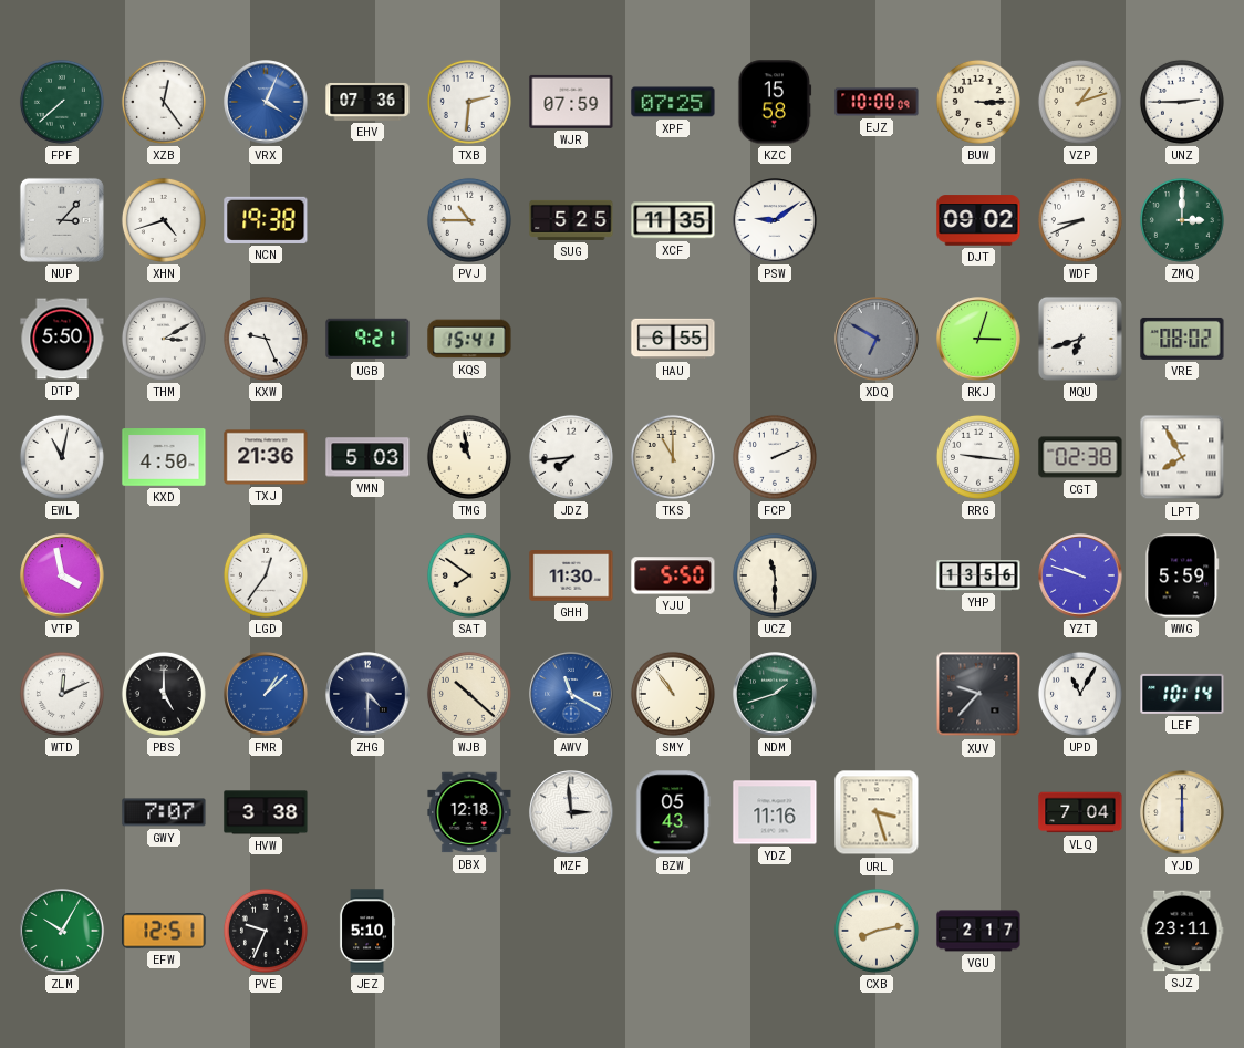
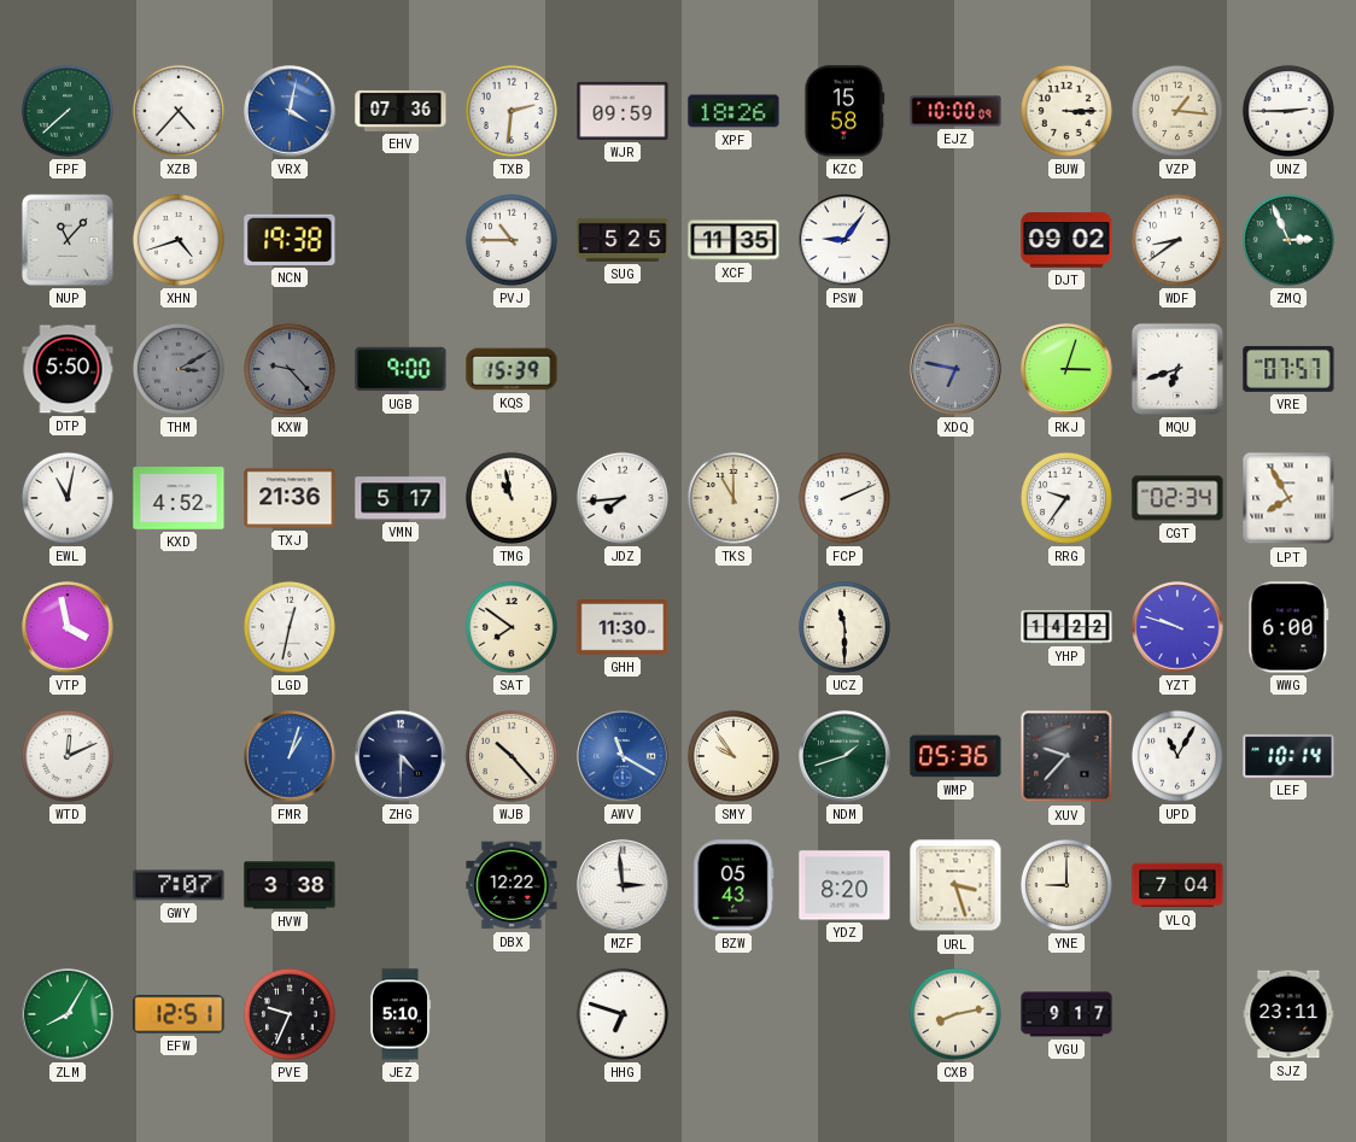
XZB: 12:24 -> 4:37 (179, 111)
VRX: 4:04 -> 4:02 (290, 111)
WJR: 07:59 -> 09:59 (623, 111)
XPF: 07:25 -> 18:26 (733, 111)
VZP: 1:12 -> 1:16 (1177, 111)
NUP: 3:07 -> 11:07 (68, 240)
PSW: 9:09 -> 9:06 (844, 240)
WDF: 8:41 -> 8:39 (1177, 240)
ZMQ: 3:00 -> 2:56 (1288, 240)
THM dial: white -> grey (179, 369)
KXW: 9:26 -> 9:23 (290, 369)
KXW dial: white -> grey (290, 369)
UGB: 9:21 -> 9:00 (401, 369)
KQS: 15:41 -> 15:39 (512, 369)
HAU: 6:55 -> none (673, 339)
XDQ: 6:50 -> 6:47 (955, 369)
VRE: 08:02 -> 07:57 (1288, 369)
KXD: 4:50 -> 4:52 (179, 498)
VMN: 5:03 -> 5:17 (401, 498)
RRG: 9:16 -> 9:36 (1066, 498)
CGT: 02:38 -> 02:34 (1177, 498)
LGD: 12:36 -> 12:32 (290, 627)
YJU: 5:50 -> none (673, 575)
YHP: 13:56 -> 14:22 (1066, 627)
WWG: 5:59 -> 6:00 (1288, 627)
PBS: 5:00 -> none (164, 694)
FMR: 1:08 -> 1:03 (290, 756)
WJB: 10:22 -> 10:23 (512, 756)
SMY: 10:54 -> 9:54 (733, 756)
WMP: none -> 05:36 (955, 756)
DBX: 12:18 -> 12:22 (512, 885)
YDZ: 11:16 -> 8:20 (844, 885)
YNE: none -> 9:00 (1066, 885)
YJD: 6:00 -> none (1182, 812)
ZLM: 10:05 -> 8:05 (68, 1014)
HHG: none -> 6:48 (623, 1014)
VGU: 2:17 -> 9:17 (1066, 1014)
